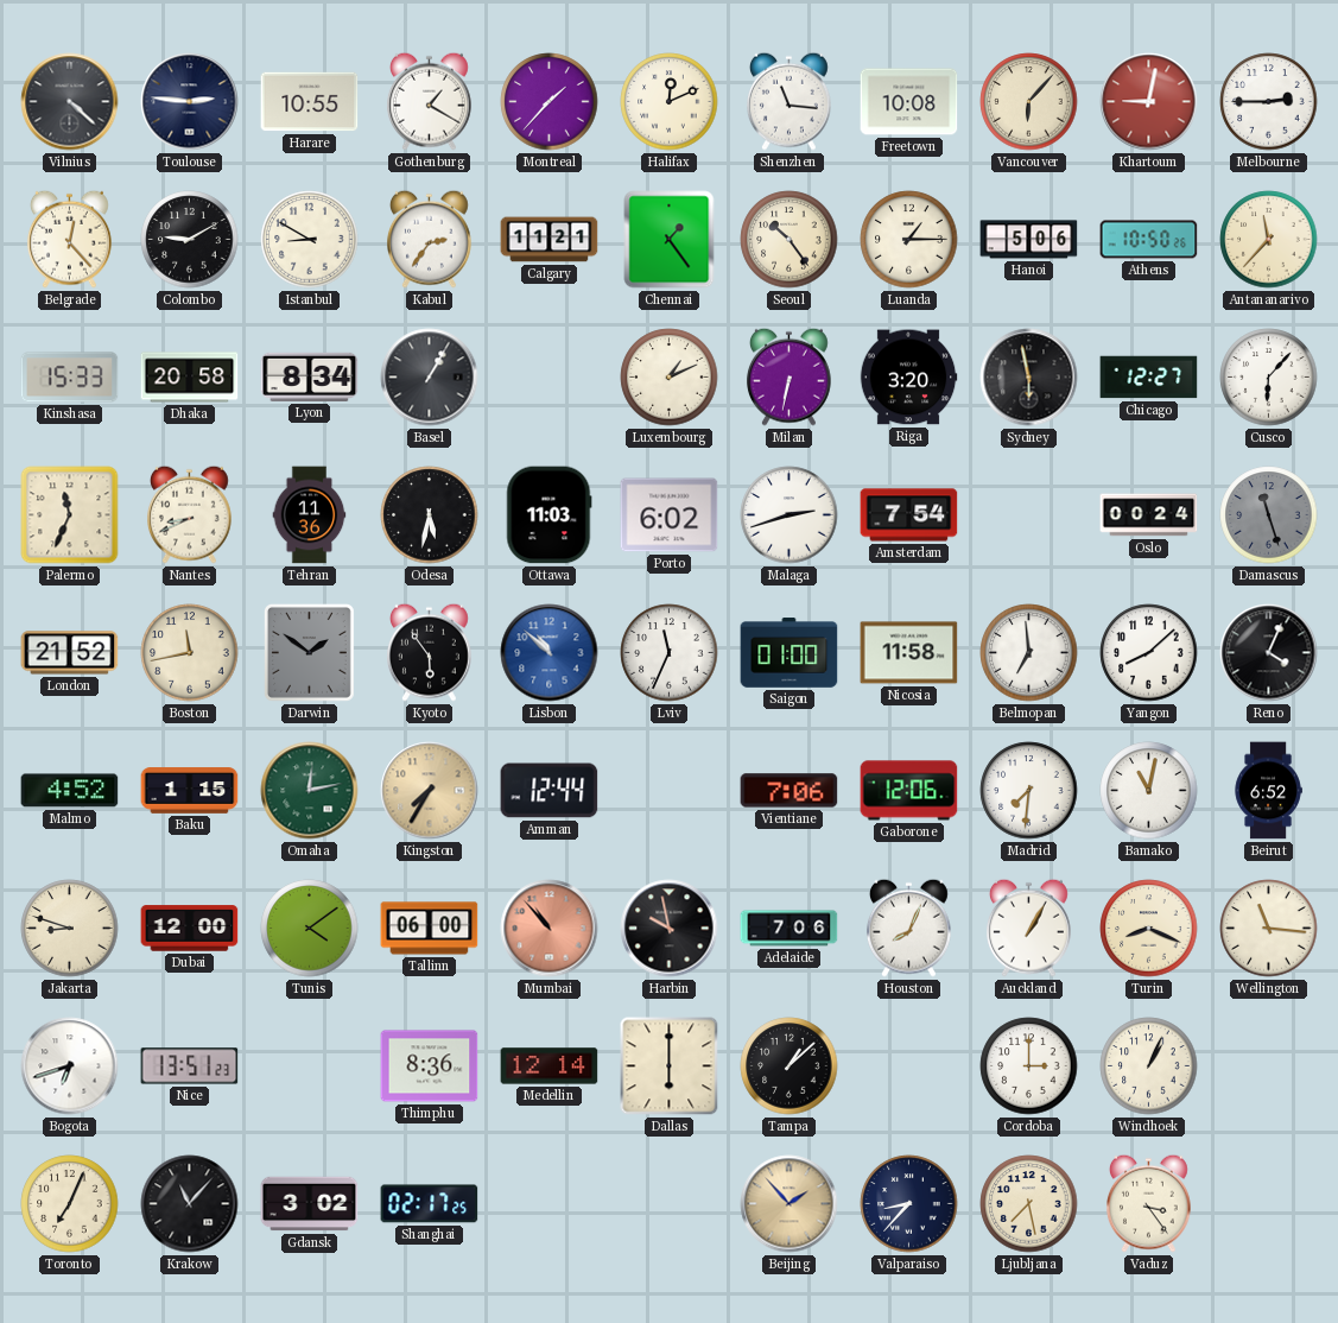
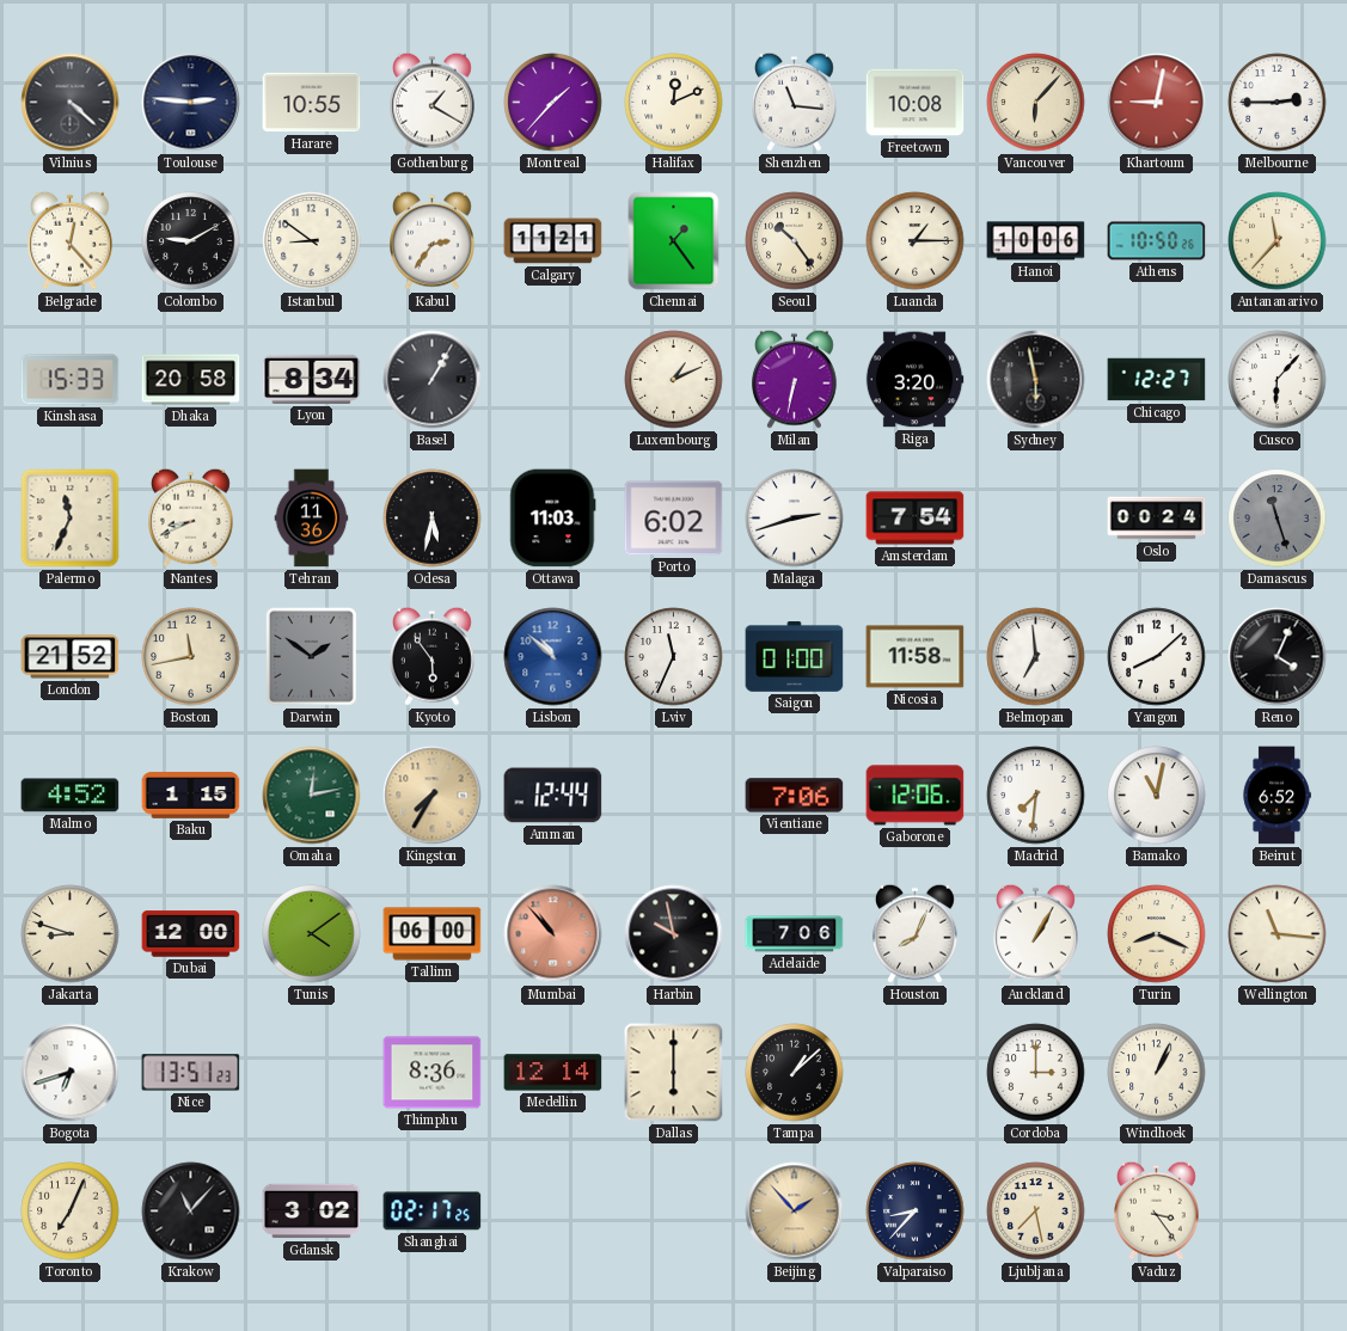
Istanbul: 8:50 -> 8:51 (312, 241)
Hanoi: 5:06 -> 10:06 (1036, 241)
